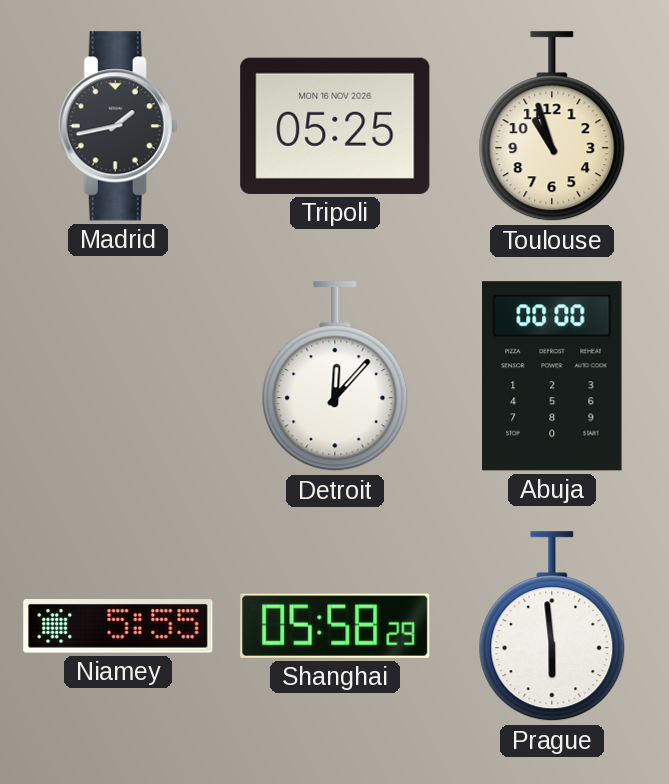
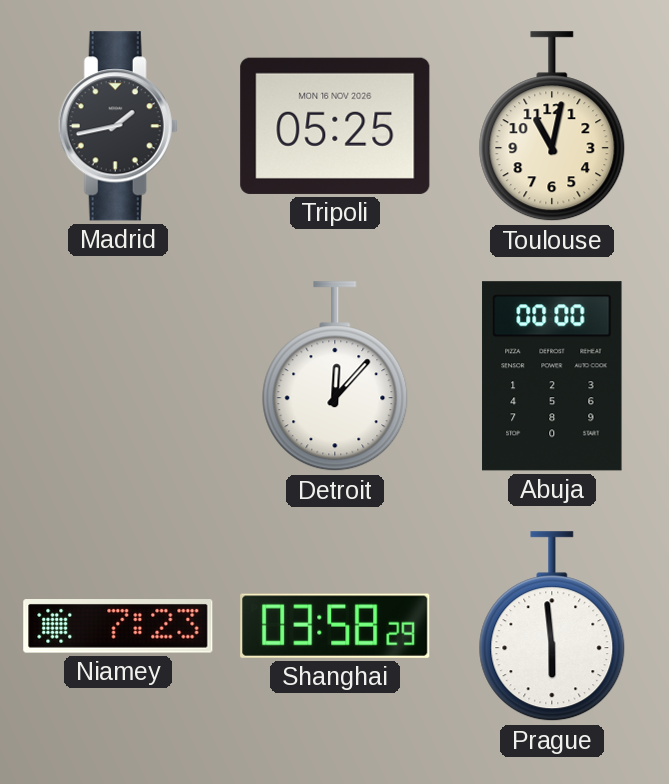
Toulouse: 10:57 -> 11:02 (552, 127)
Niamey: 5:55 -> 7:23 (118, 627)
Shanghai: 05:58 -> 03:58 (335, 626)
